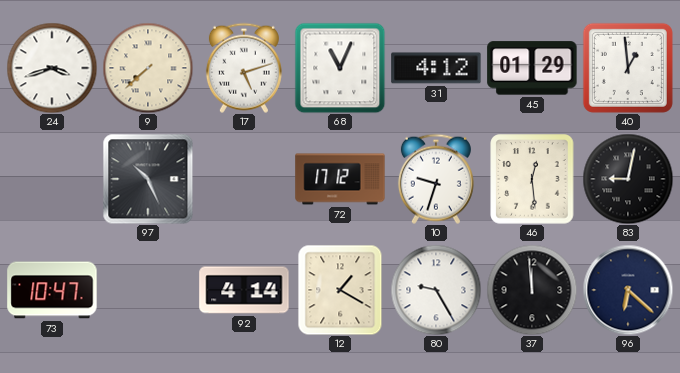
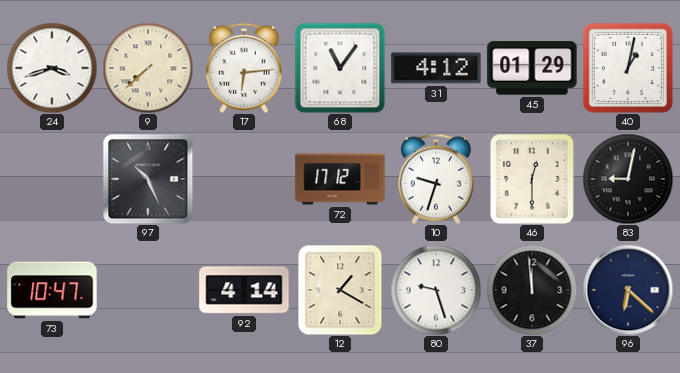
17: 5:12 -> 6:14 (244, 68)
68: 11:04 -> 11:06 (340, 68)
40: 12:59 -> 1:02 (628, 68)
46: 12:29 -> 12:30 (532, 179)
80: 9:25 -> 9:27 (436, 290)
